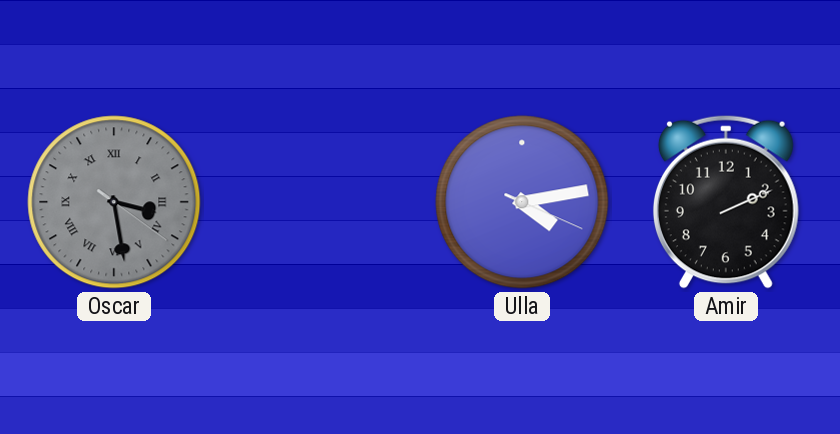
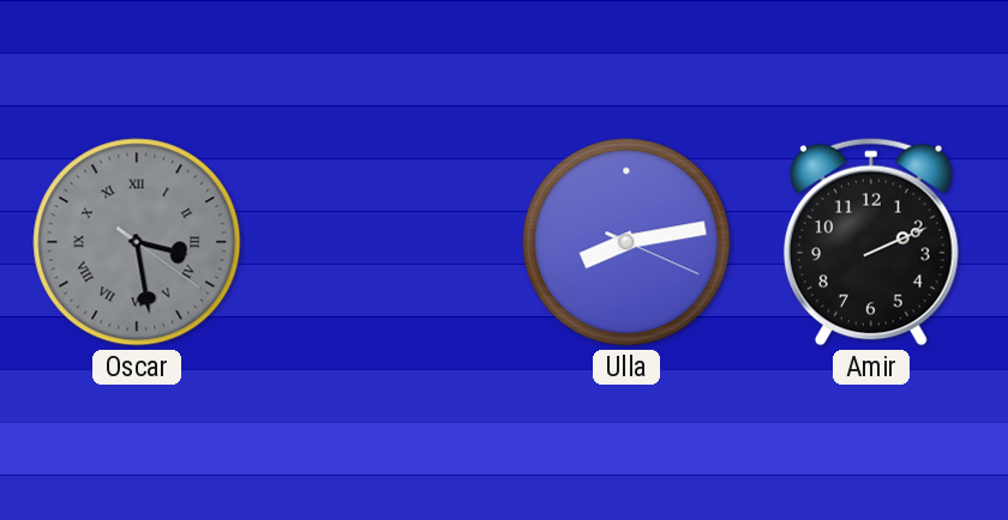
Ulla: 4:13 -> 8:13 (626, 242)
